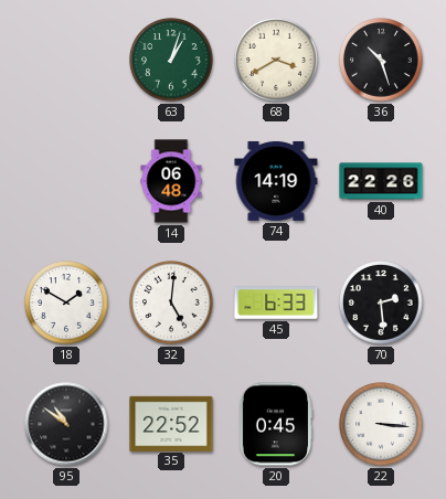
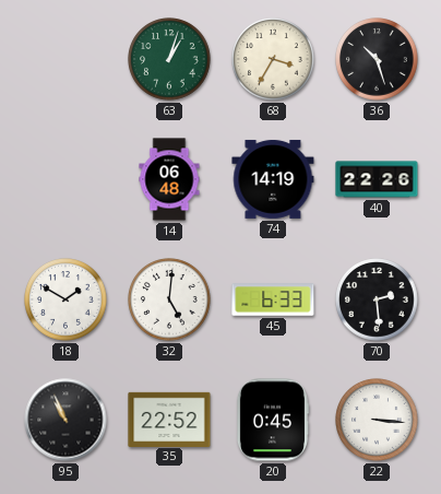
68: 3:40 -> 3:35 (273, 59)
95: 10:51 -> 10:56 (65, 420)
